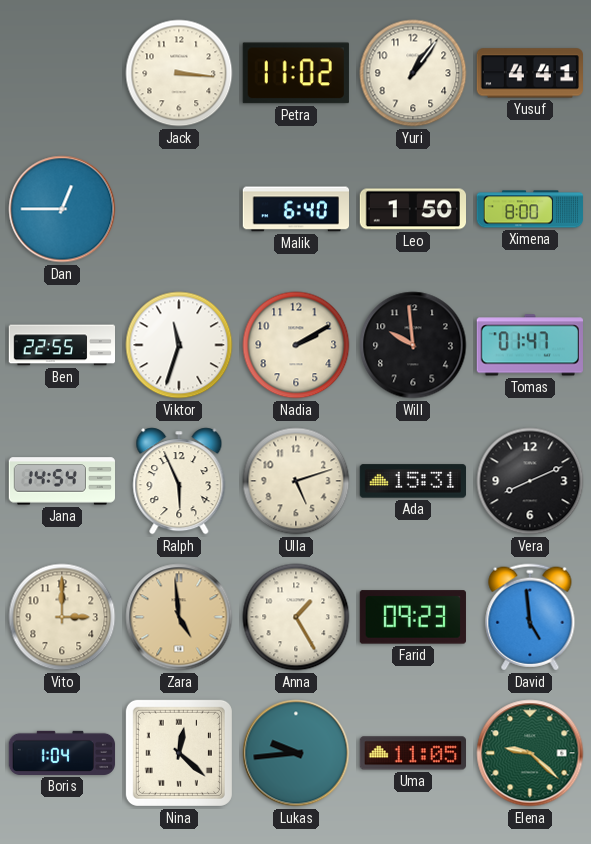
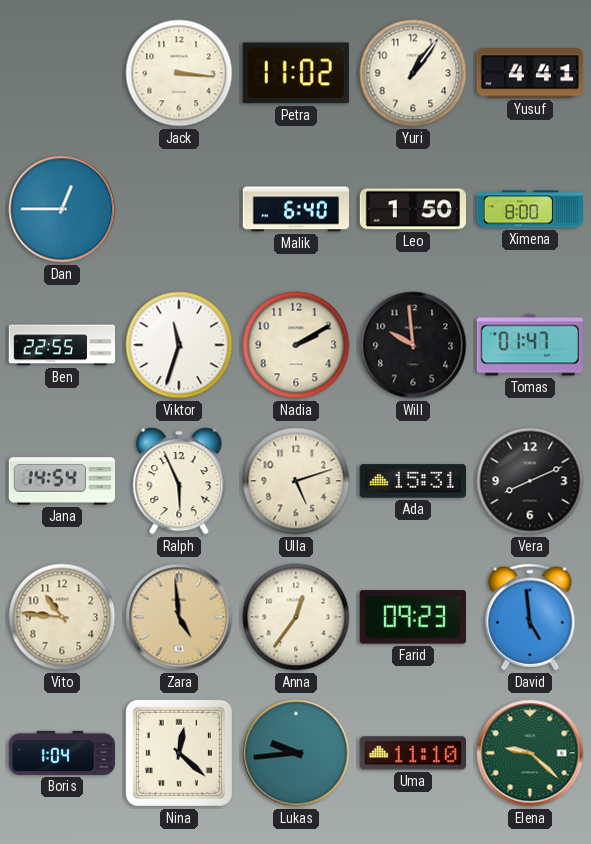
Vito: 3:00 -> 10:46 (62, 617)
Anna: 1:25 -> 12:36 (296, 617)
Uma: 11:05 -> 11:10 (412, 753)
